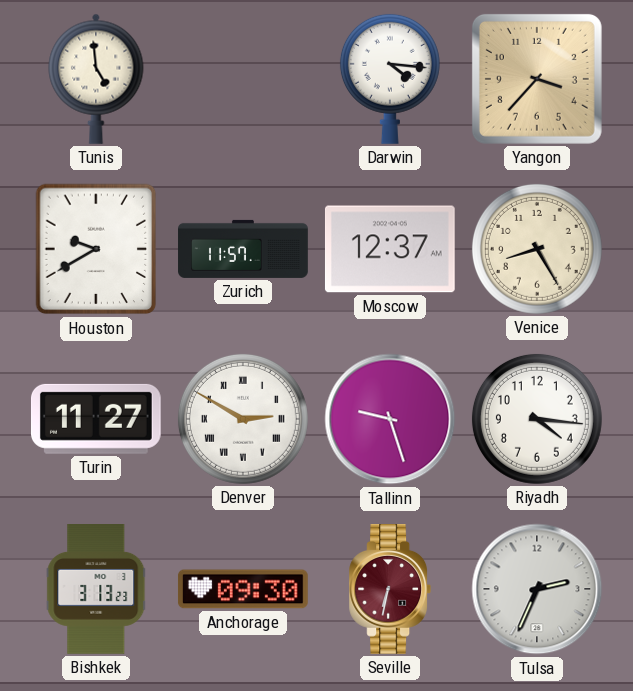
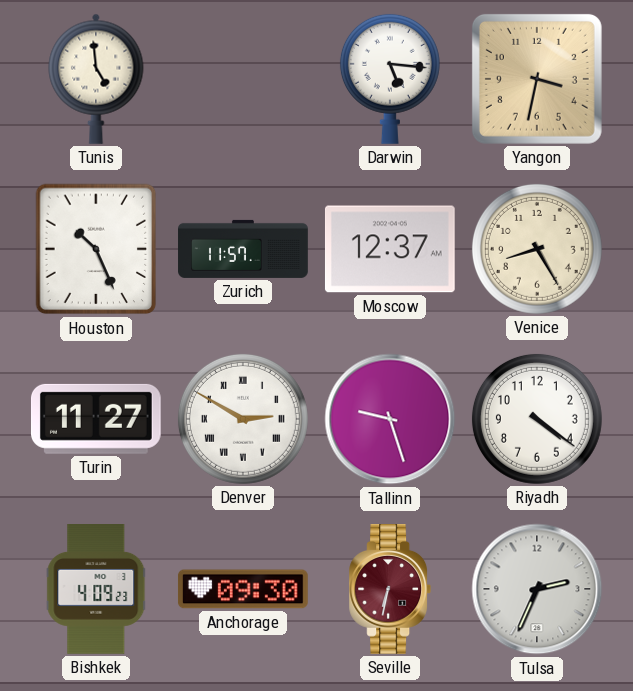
Darwin: 4:16 -> 5:16 (390, 79)
Yangon: 3:37 -> 3:32 (537, 79)
Houston: 9:40 -> 10:26 (96, 249)
Riyadh: 4:16 -> 4:21 (537, 419)
Bishkek: 3:13 -> 4:09 (96, 590)
